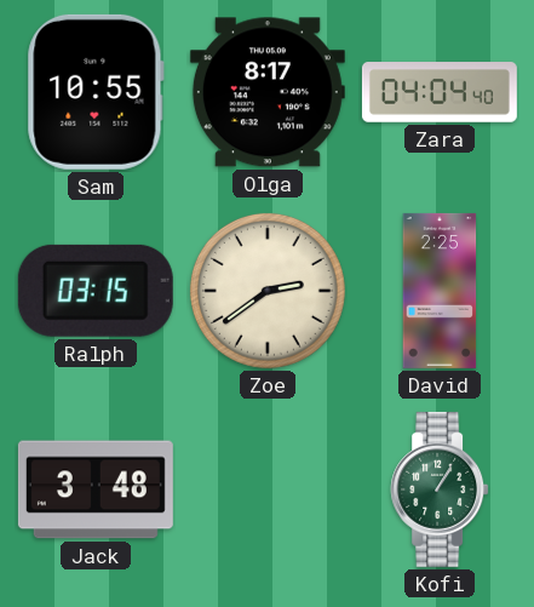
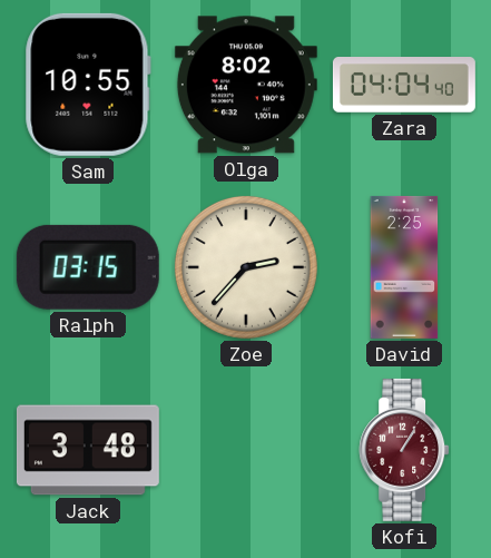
Olga: 8:17 -> 8:02 (246, 85)
Zoe: 2:39 -> 2:37 (246, 267)
Kofi dial: green -> burgundy (404, 450)
